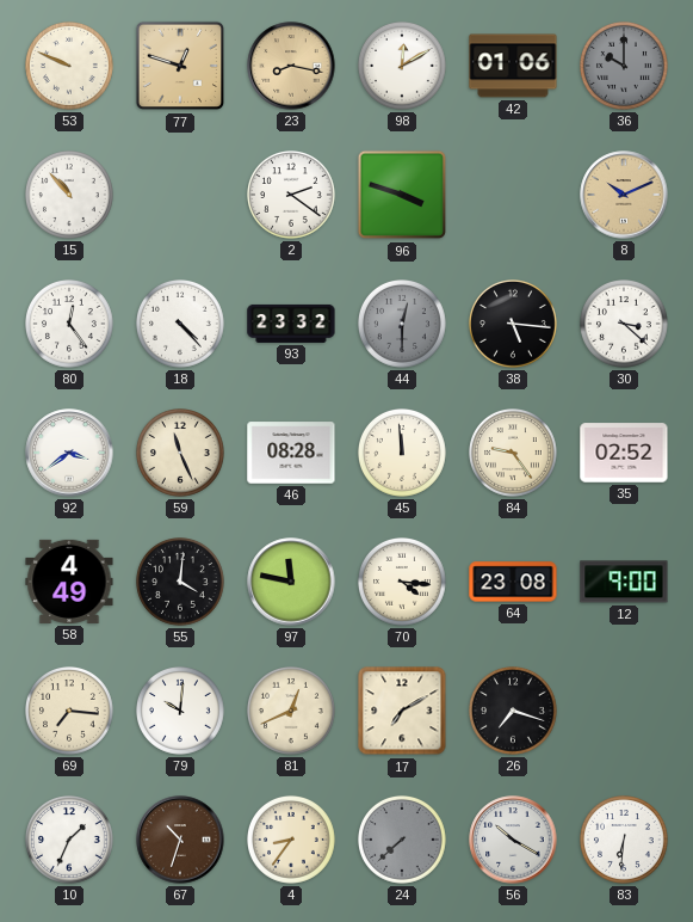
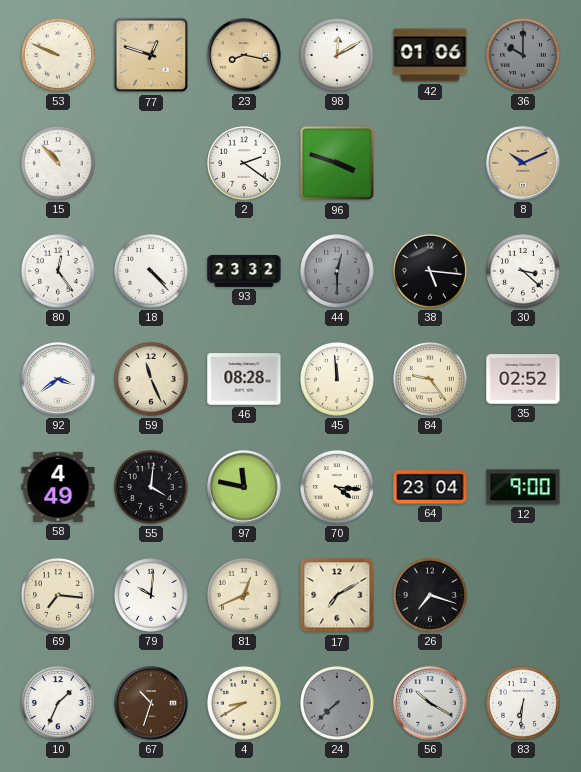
64: 23:08 -> 23:04 (430, 487)
4: 8:36 -> 8:40 (245, 704)
